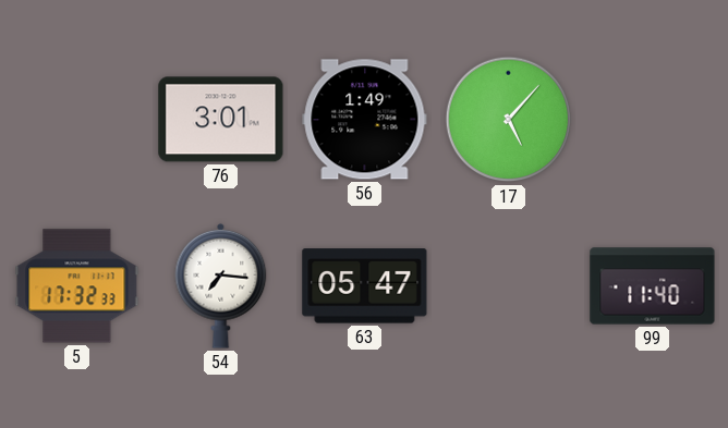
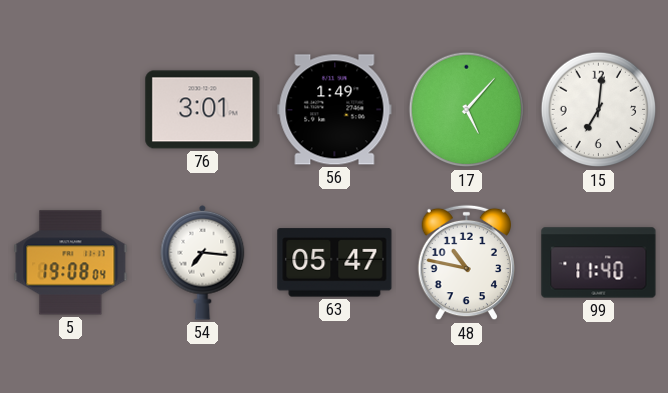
15: none -> 7:01 (599, 110)
5: 17:32 -> 19:08 (71, 263)
48: none -> 10:47 (466, 263)
